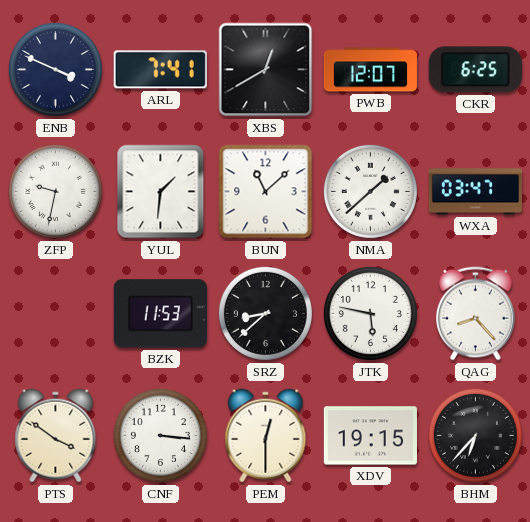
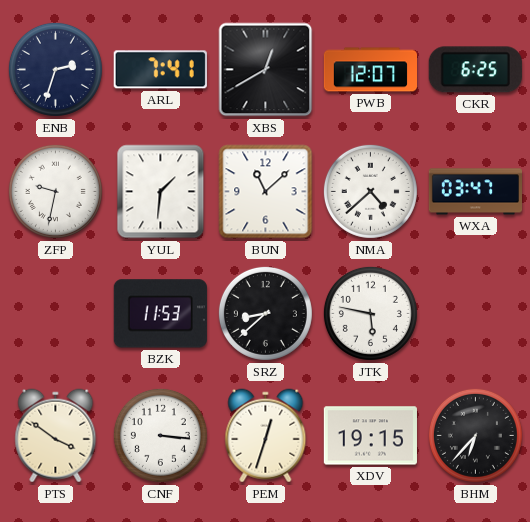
ENB: 3:49 -> 2:33 (55, 69)
NMA: 1:38 -> 4:38 (370, 191)
QAG: 8:23 -> none (476, 314)
PEM: 12:30 -> 12:33 (266, 436)
